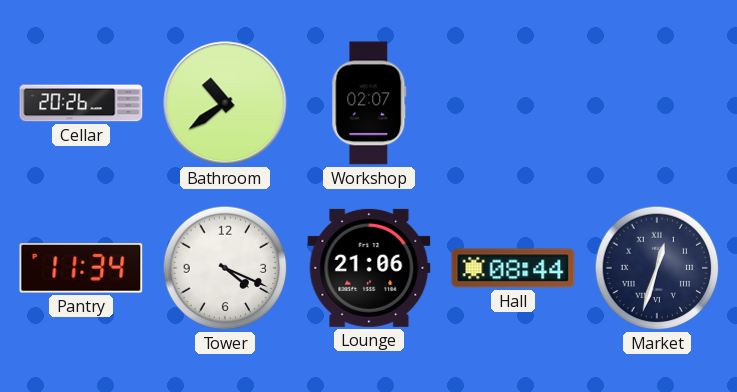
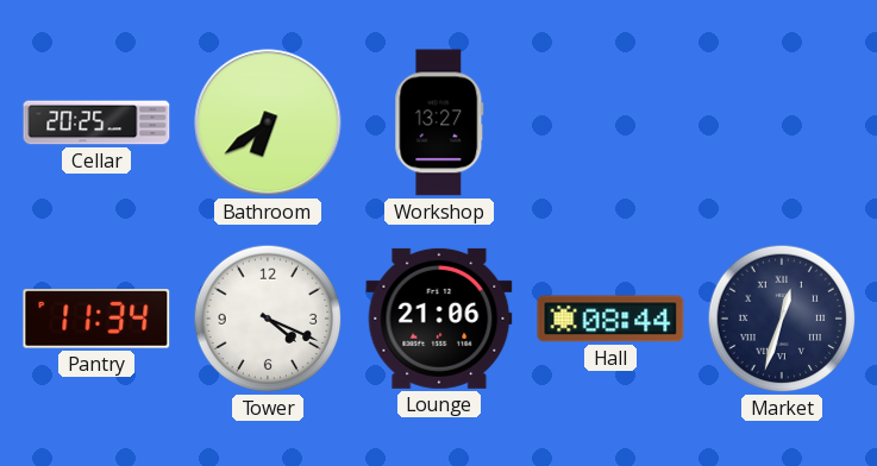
Cellar: 20:26 -> 20:25 (96, 122)
Bathroom: 10:39 -> 6:39 (268, 122)
Workshop: 02:07 -> 13:27 (439, 122)
